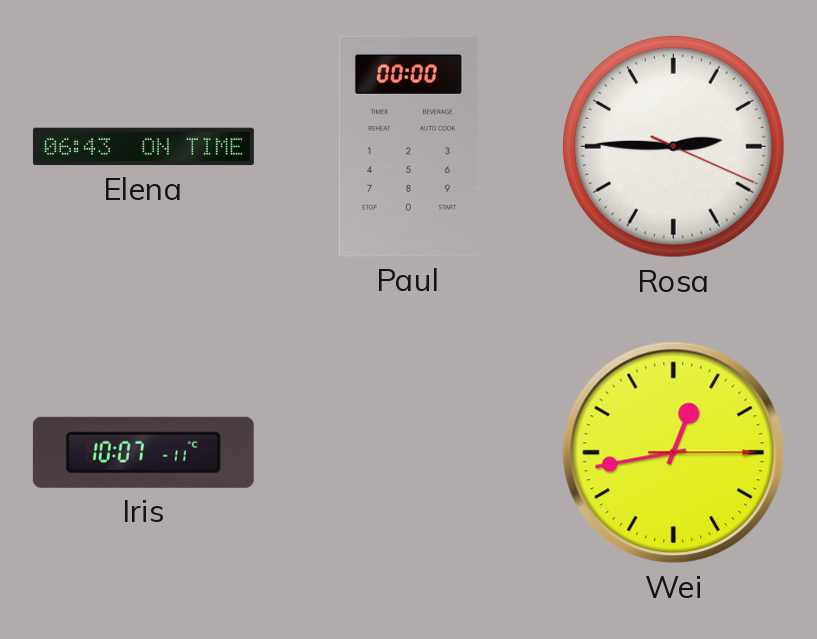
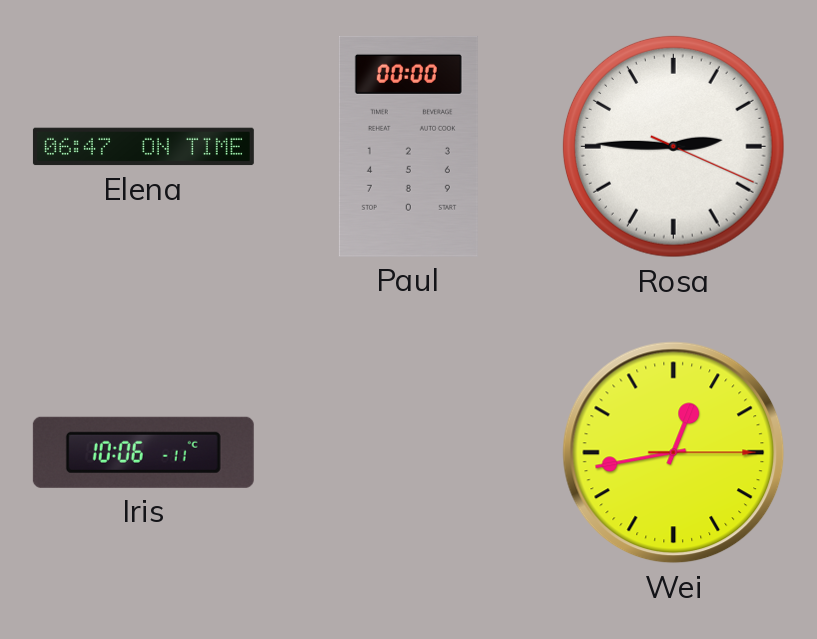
Elena: 06:43 -> 06:47 (143, 147)
Iris: 10:07 -> 10:06 (143, 452)
